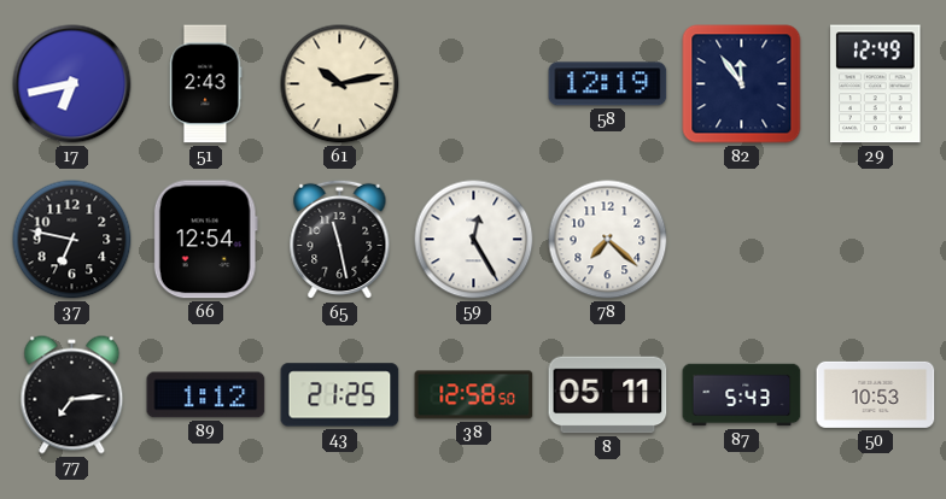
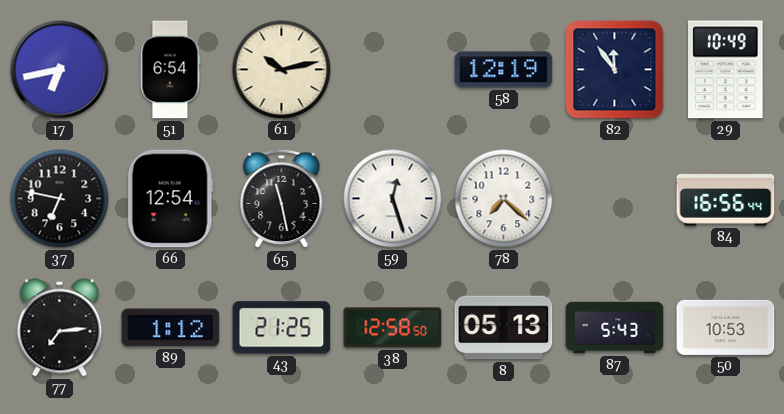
51: 2:43 -> 6:54 (170, 70)
29: 12:49 -> 10:49 (726, 70)
59: 12:25 -> 12:27 (393, 199)
84: none -> 16:56 (726, 199)
8: 05:11 -> 05:13 (504, 328)
